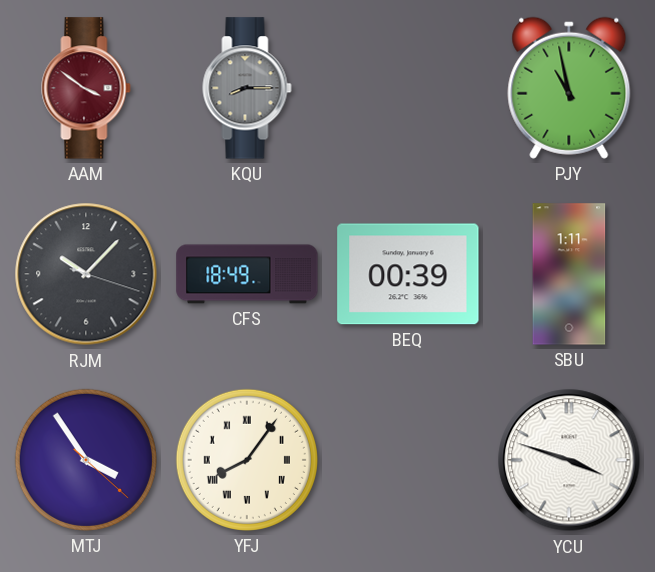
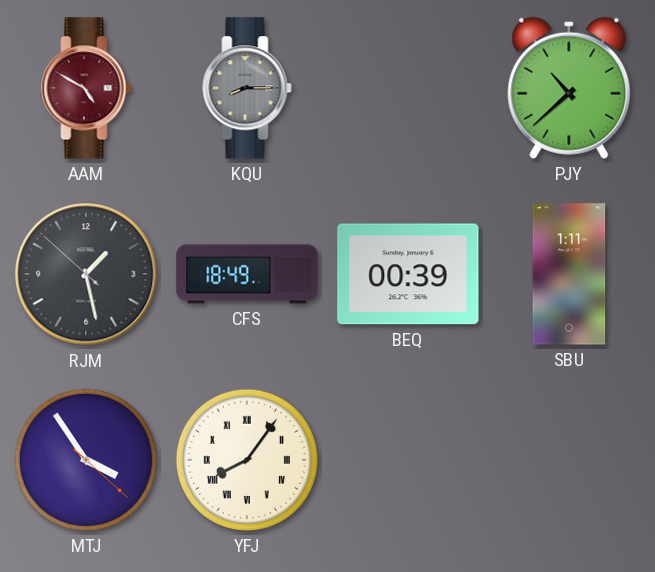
AAM: 3:51 -> 4:50 (86, 88)
PJY: 10:58 -> 10:38 (569, 88)
RJM: 10:07 -> 1:27 (86, 274)
YCU: 3:48 -> none (569, 460)
